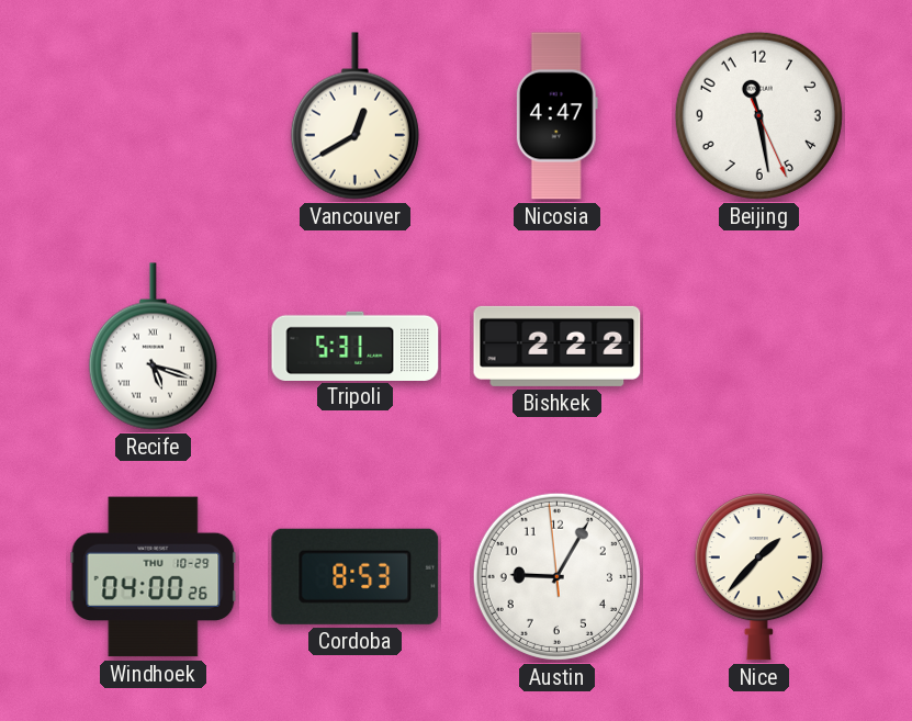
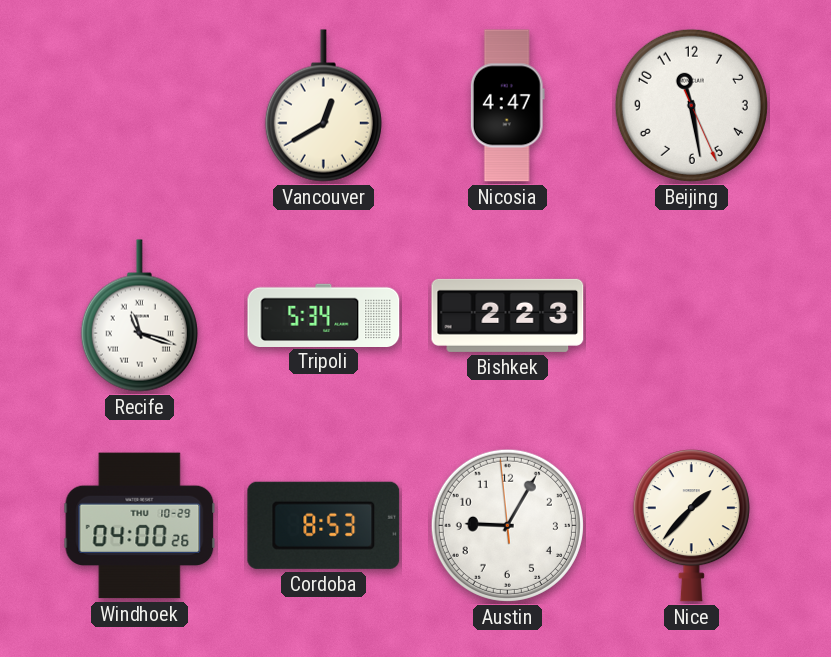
Recife: 5:18 -> 11:18 (139, 316)
Tripoli: 5:31 -> 5:34 (324, 315)
Bishkek: 2:22 -> 2:23 (508, 315)
